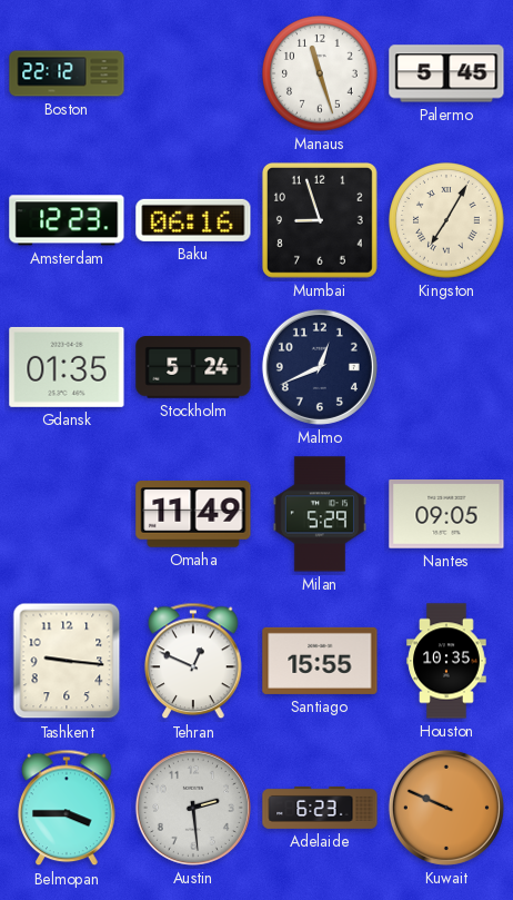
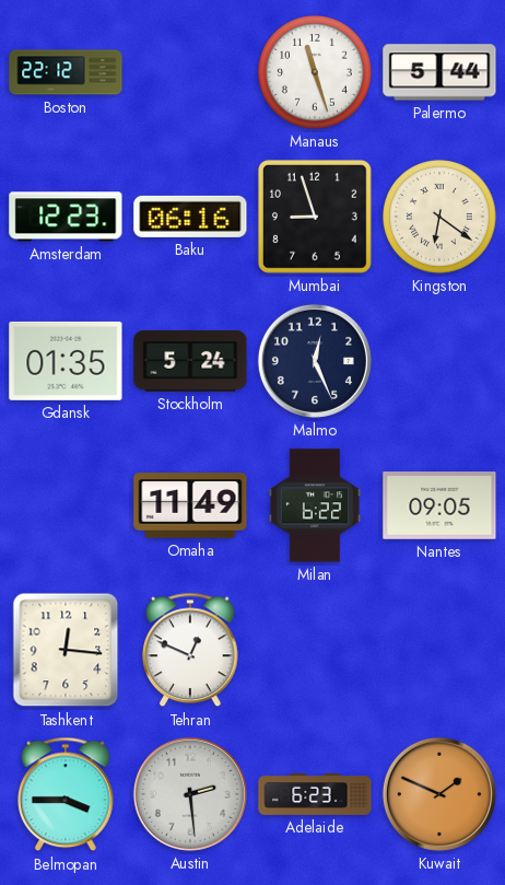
Palermo: 5:45 -> 5:44 (439, 72)
Kingston: 7:05 -> 6:21 (439, 217)
Malmo: 12:41 -> 12:26 (315, 361)
Milan: 5:29 -> 6:22 (314, 505)
Tashkent: 9:16 -> 12:16 (66, 650)
Santiago: 15:55 -> none (320, 661)
Houston: 10:35 -> none (446, 661)
Kuwait: 9:49 -> 1:49 (439, 794)
